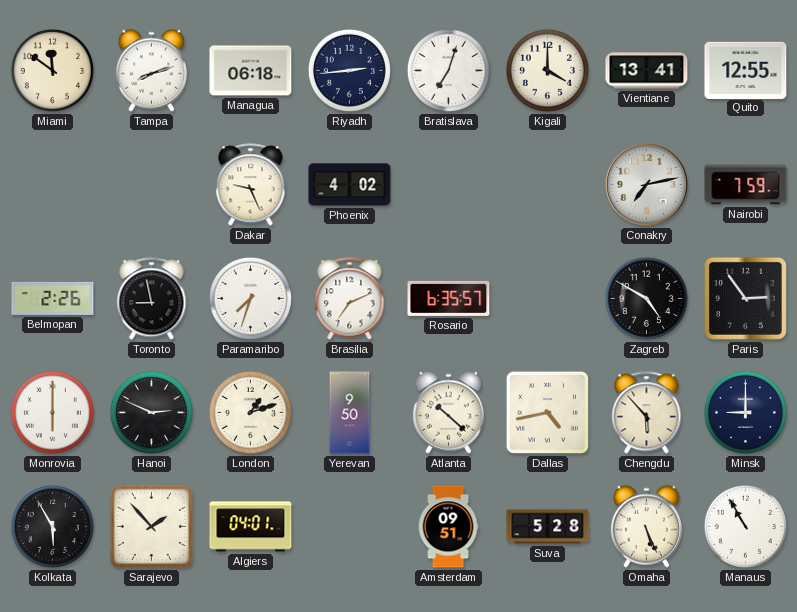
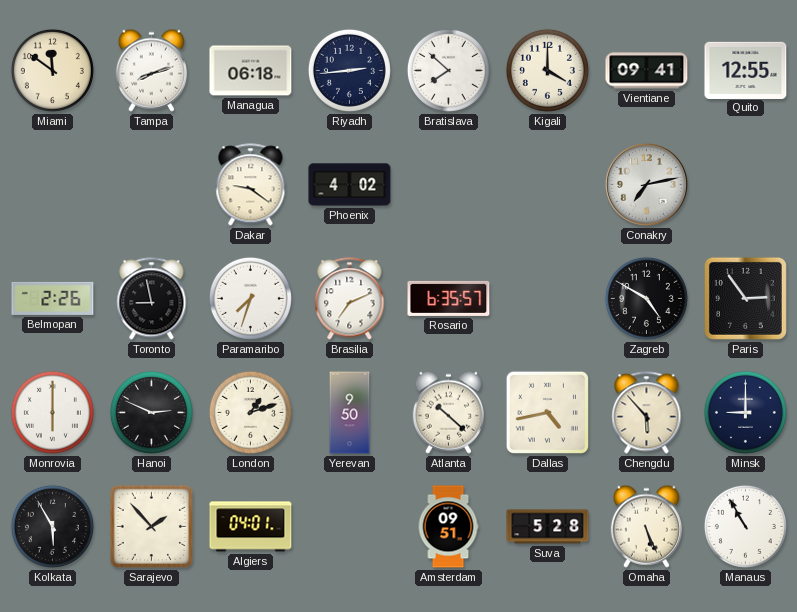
Bratislava: 7:03 -> 7:52 (448, 70)
Vientiane: 13:41 -> 09:41 (647, 71)
Dakar: 9:26 -> 9:21 (251, 185)
Nairobi: 7:59 -> none (746, 185)
